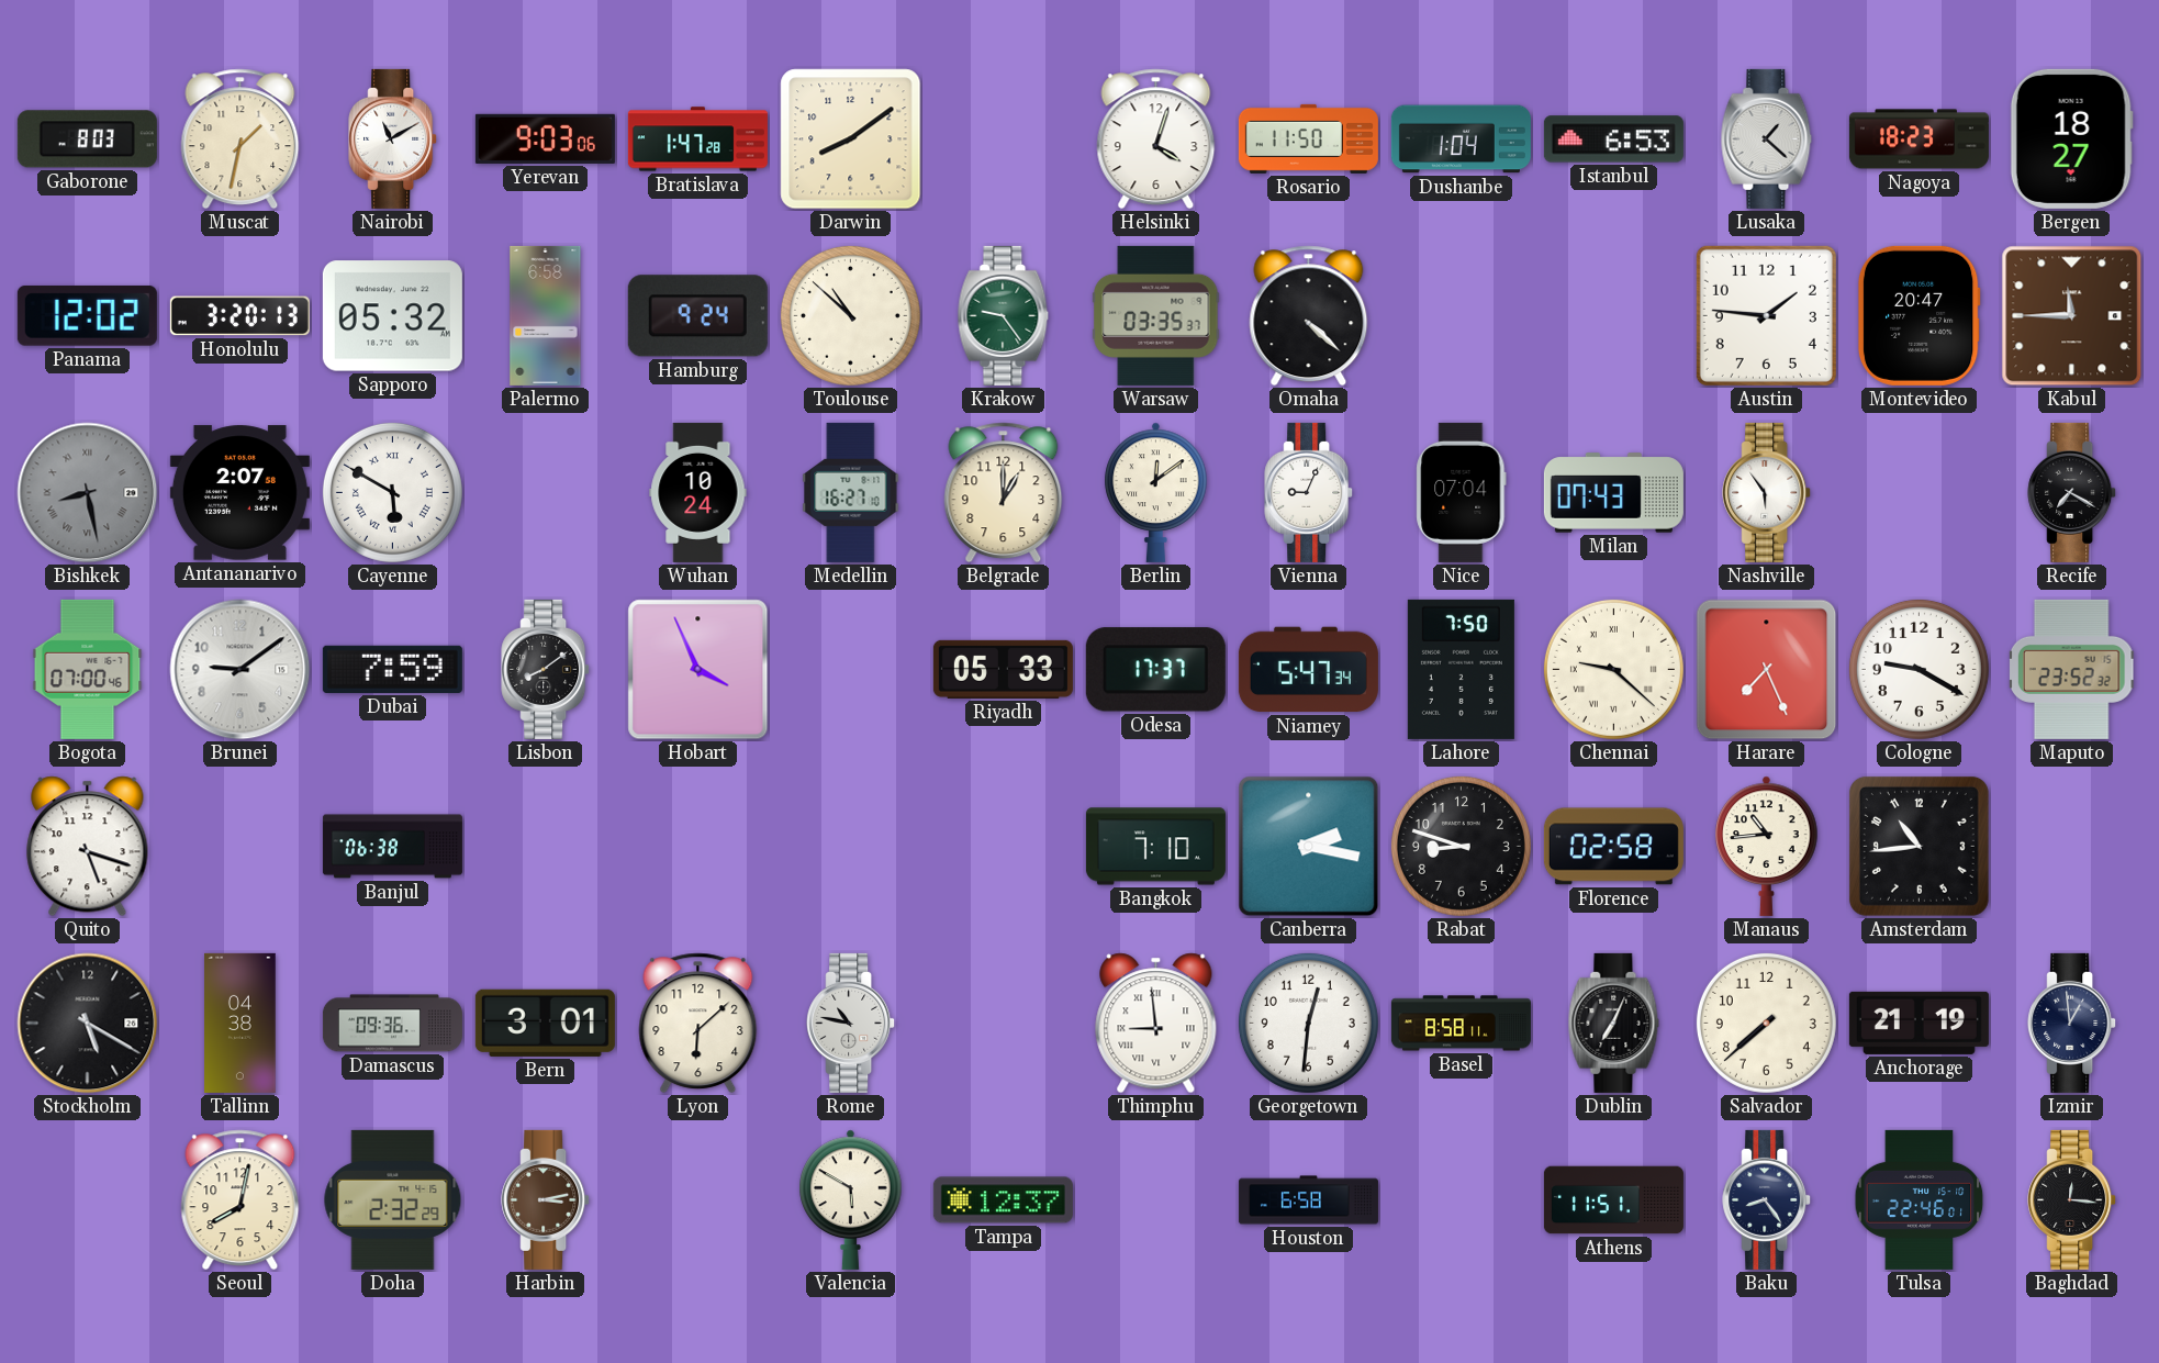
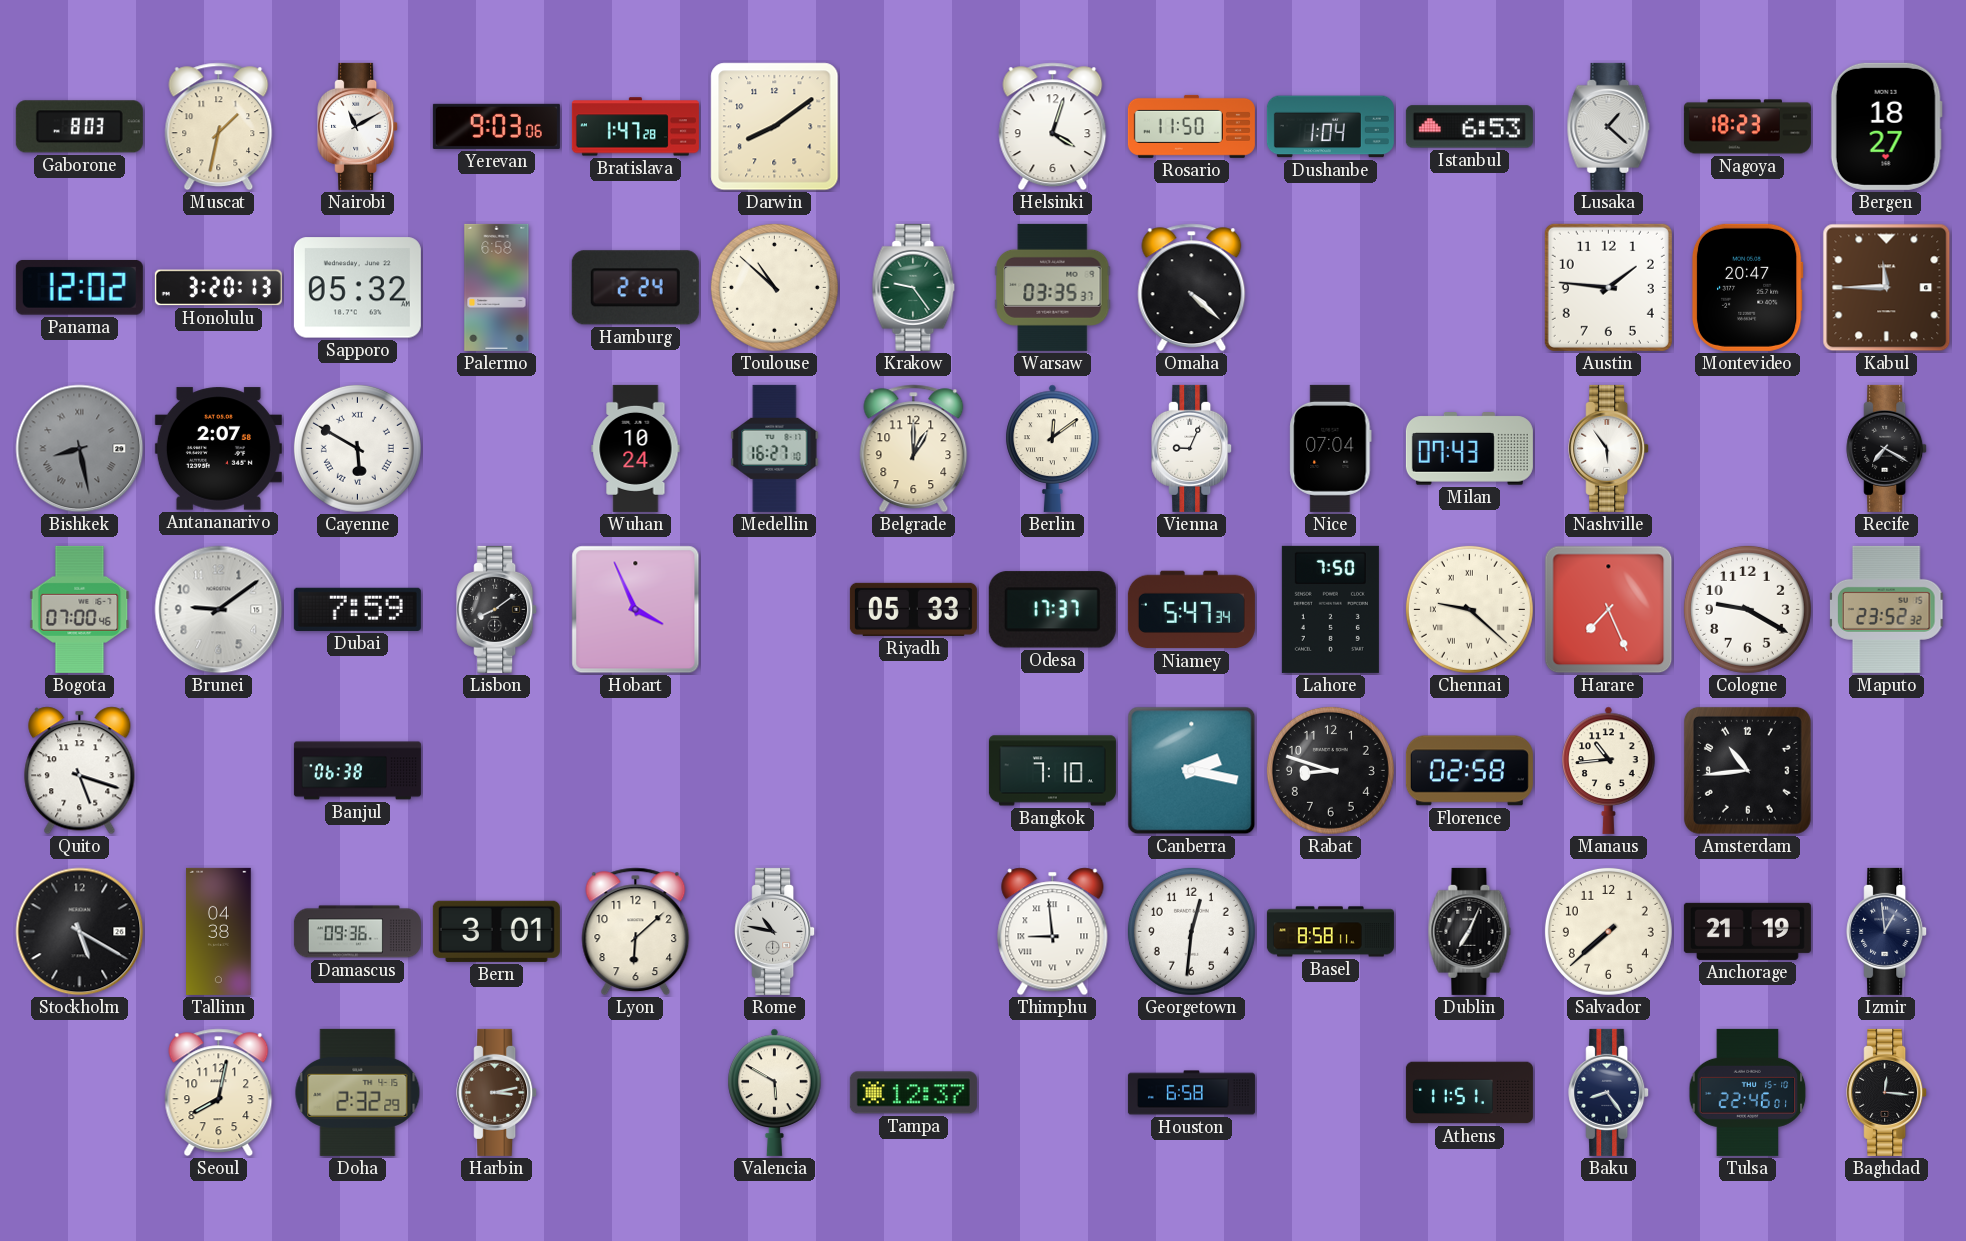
Hamburg: 9:24 -> 2:24 (635, 288)
